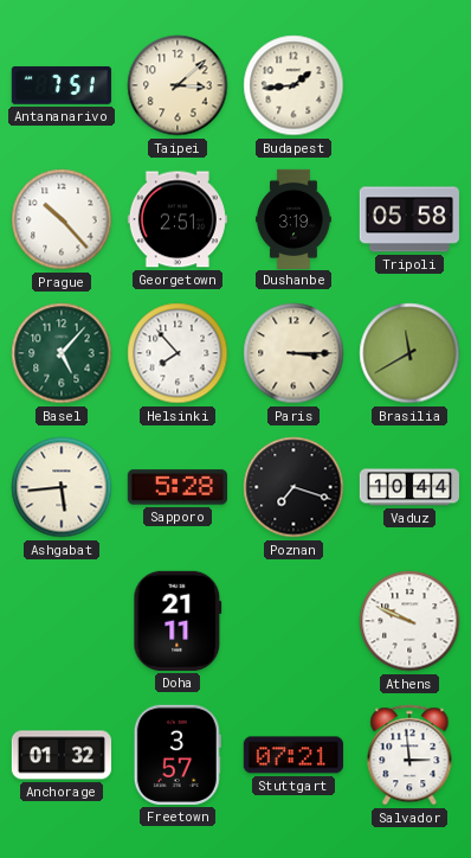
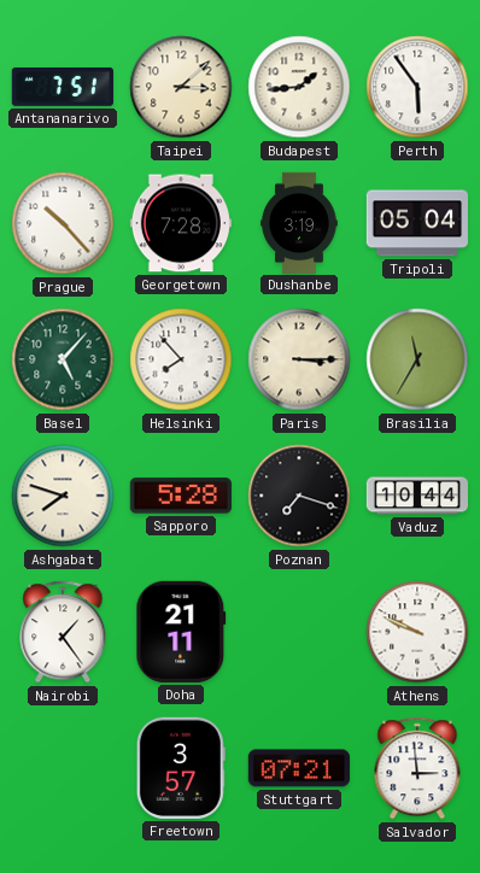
Perth: none -> 5:54 (417, 87)
Georgetown: 2:51 -> 7:28 (181, 223)
Tripoli: 05:58 -> 05:04 (417, 223)
Brasilia: 11:40 -> 11:35 (417, 359)
Ashgabat: 5:44 -> 7:48 (63, 496)
Nairobi: none -> 1:24 (63, 632)
Anchorage: 01:32 -> none (60, 755)
